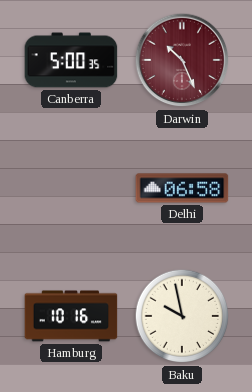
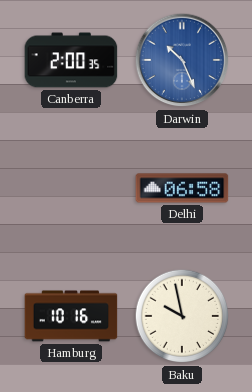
Canberra: 5:00 -> 2:00 (71, 60)
Darwin dial: burgundy -> blue (182, 60)
